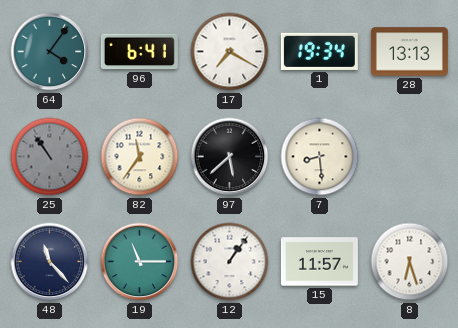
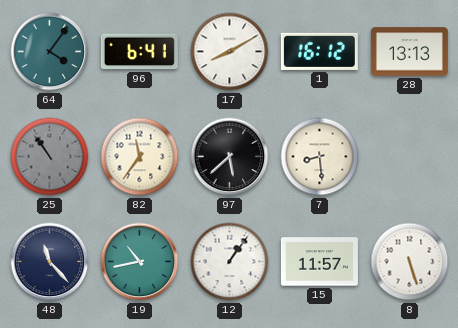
17: 7:20 -> 8:10 (230, 52)
1: 19:34 -> 16:12 (319, 51)
19: 11:15 -> 10:43 (140, 262)
8: 6:27 -> 5:27 (410, 262)
